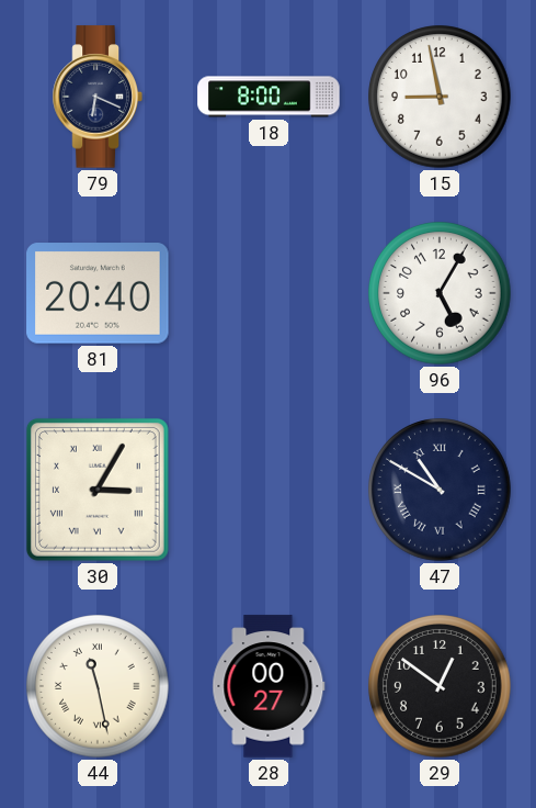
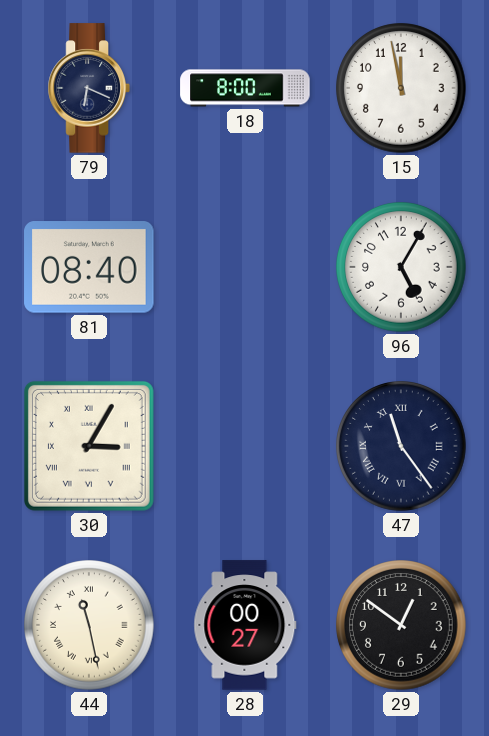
15: 8:58 -> 11:58 (401, 88)
81: 20:40 -> 08:40 (89, 267)
47: 10:50 -> 11:24 (401, 446)
